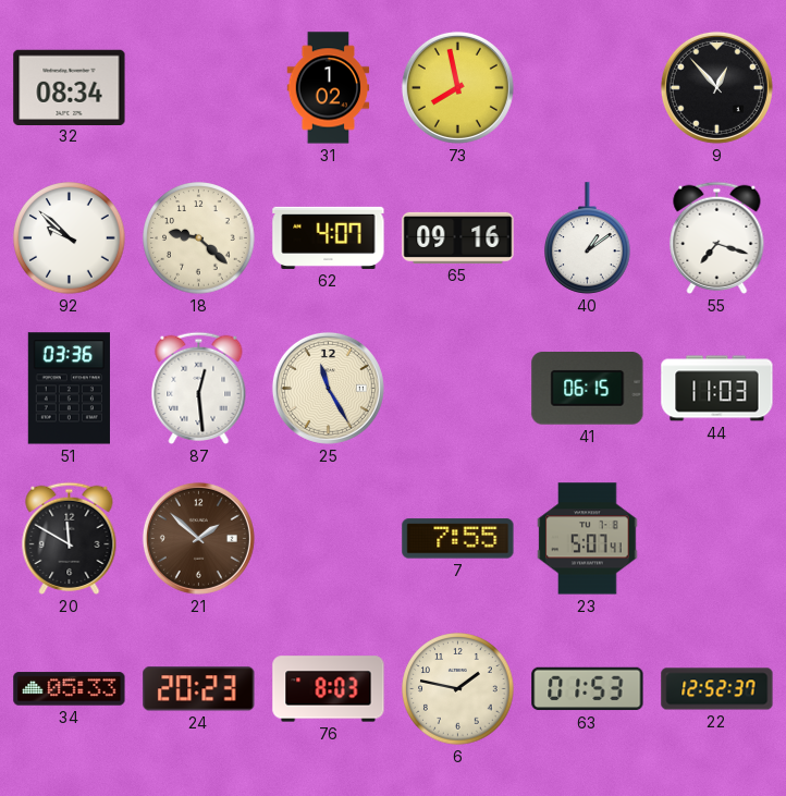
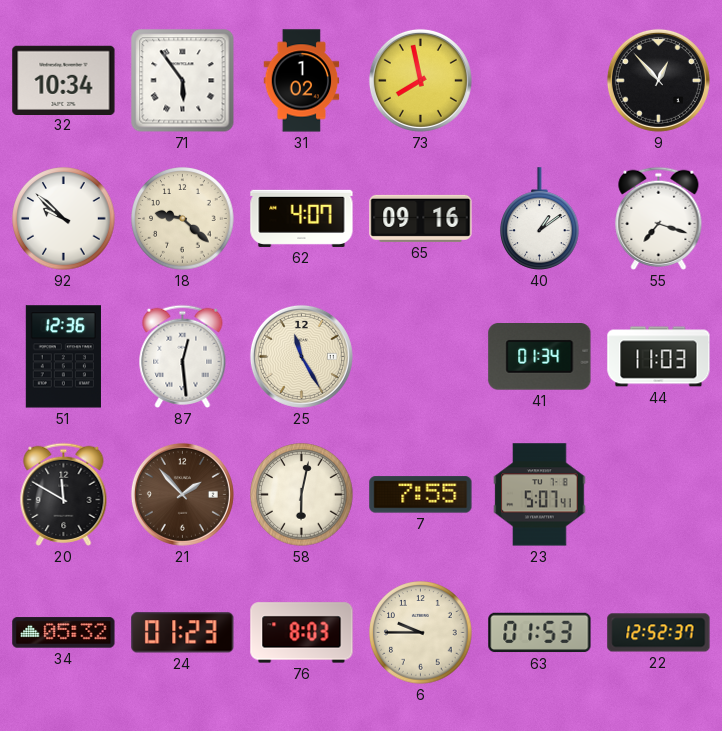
32: 08:34 -> 10:34 (64, 80)
71: none -> 5:54 (183, 81)
51: 03:36 -> 12:36 (63, 357)
41: 06:15 -> 01:34 (540, 357)
21: 1:52 -> 1:53 (182, 494)
58: none -> 6:02 (302, 495)
34: 05:33 -> 05:32 (64, 633)
24: 20:23 -> 01:23 (183, 633)
6: 1:47 -> 9:45 (421, 633)
